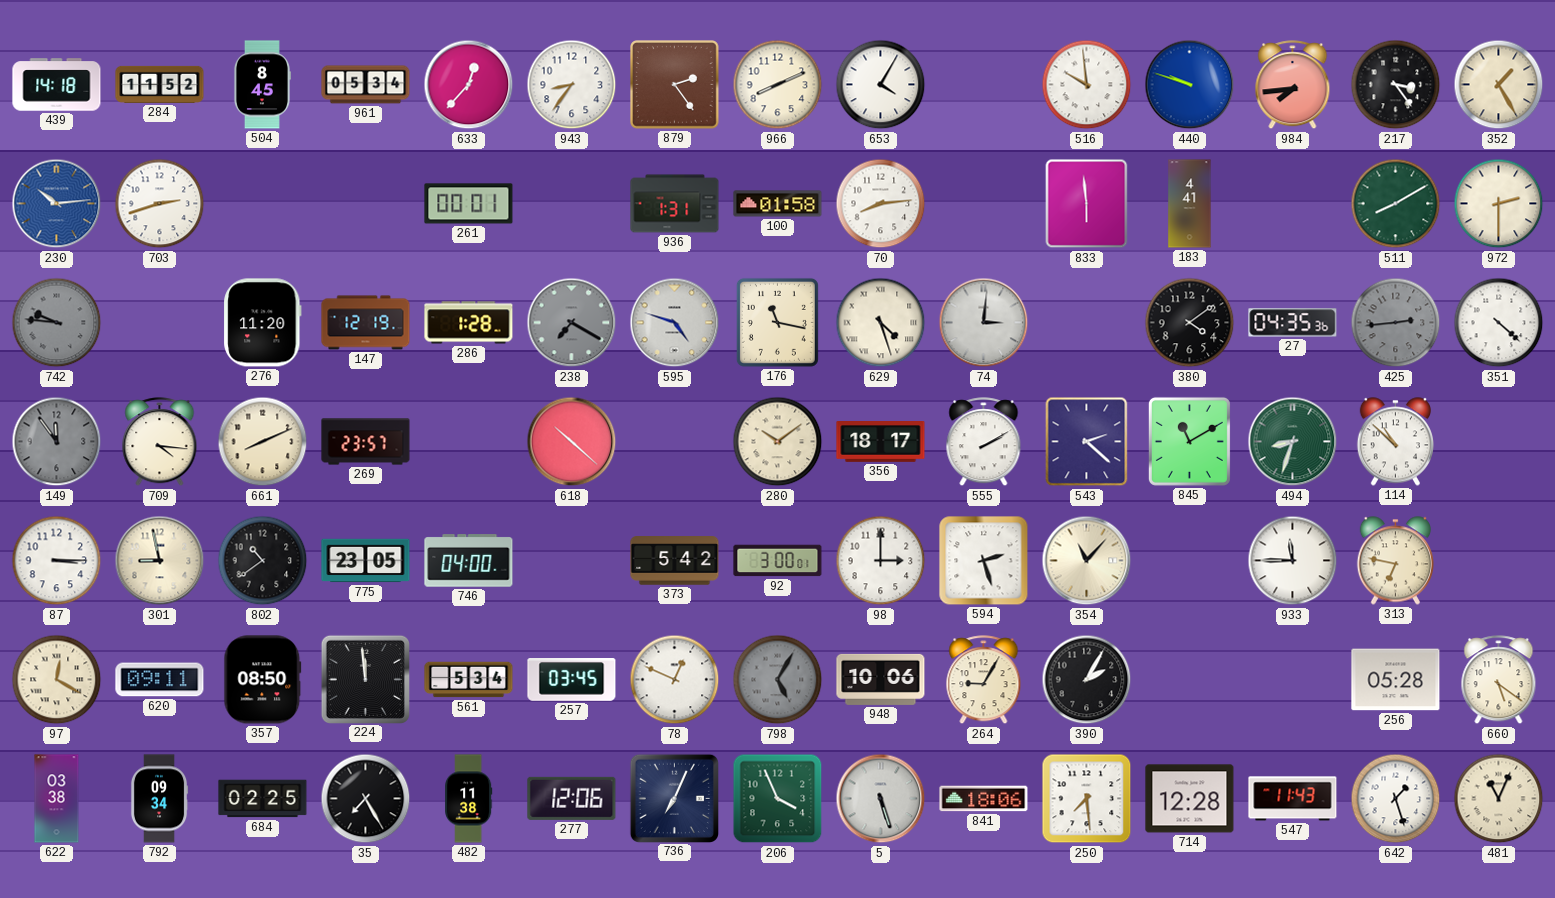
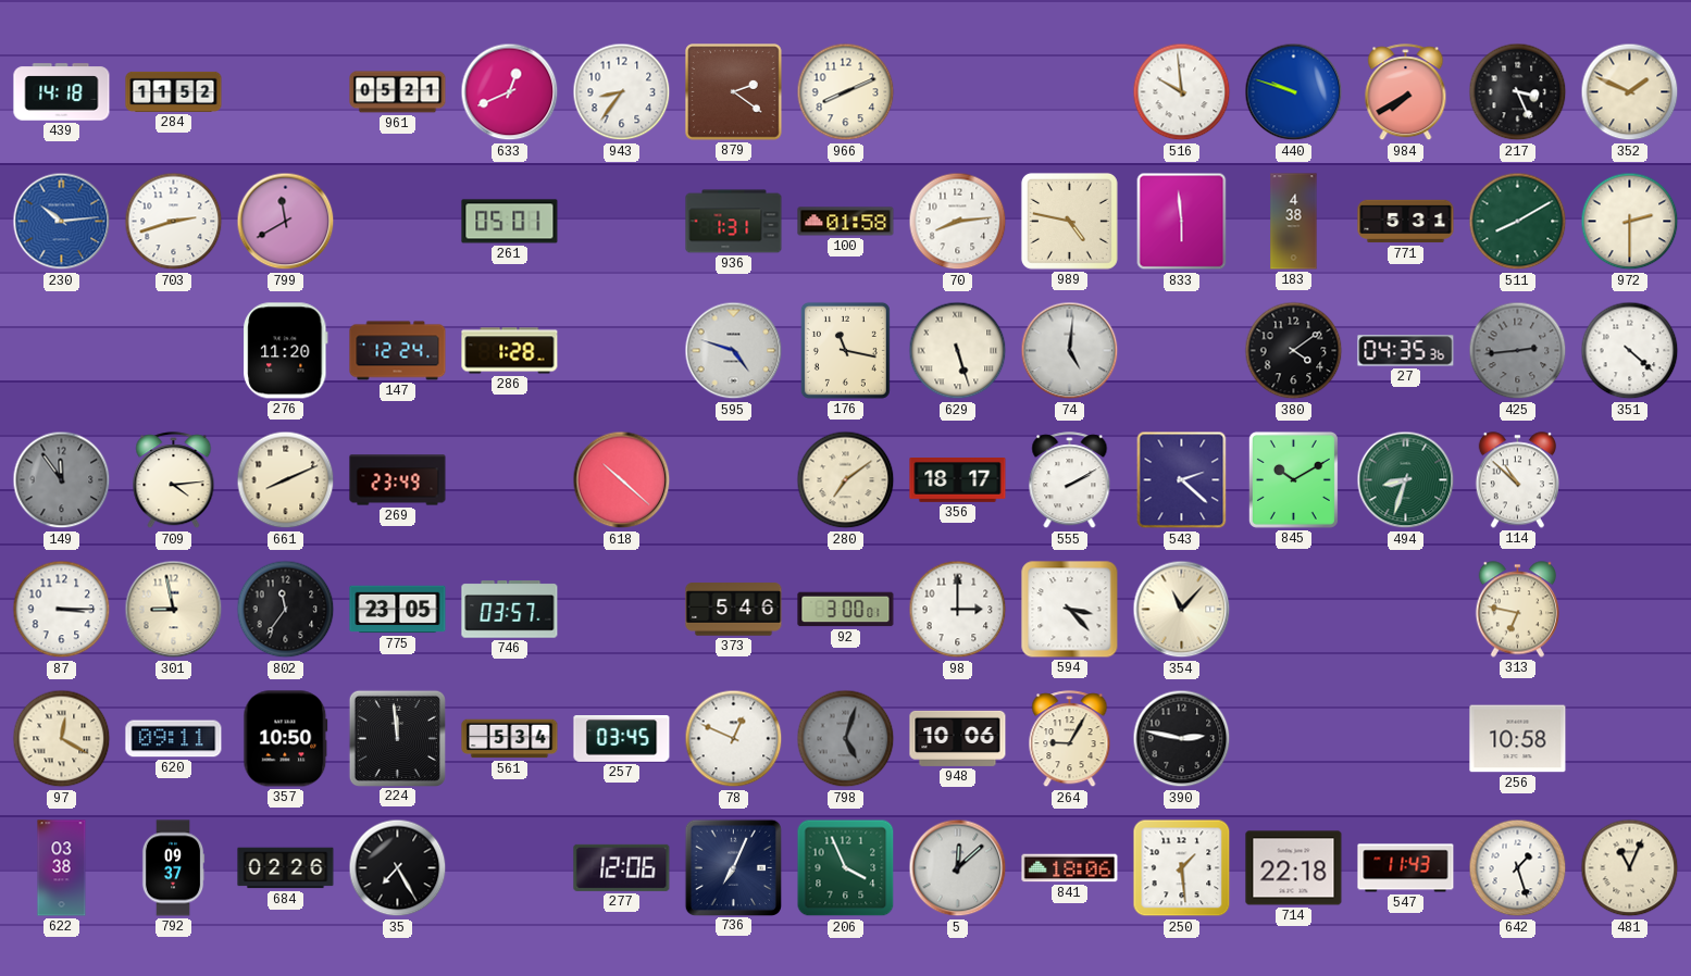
504: 8:45 -> none (261, 85)
961: 05:34 -> 05:21 (398, 92)
633: 12:37 -> 12:41 (510, 92)
879: 2:24 -> 2:21 (734, 92)
653: 4:05 -> none (881, 85)
984: 7:44 -> 7:40 (1406, 92)
217: 3:24 -> 3:26 (1518, 92)
352: 1:25 -> 1:49 (1630, 92)
799: none -> 11:40 (286, 222)
261: 00:01 -> 05:01 (510, 222)
989: none -> 4:47 (1069, 221)
183: 4:41 -> 4:38 (1294, 222)
771: none -> 5:31 (1406, 222)
742: 9:46 -> none (57, 323)
147: 12:19 -> 12:24 (398, 351)
238: 7:20 -> none (572, 323)
629: 4:27 -> 5:27 (958, 351)
74: 3:01 -> 5:01 (1070, 351)
709: 4:16 -> 4:14 (174, 480)
269: 23:57 -> 23:49 (398, 480)
280: 10:09 -> 7:09 (846, 480)
845: 11:10 -> 10:10 (1293, 479)
802: 10:39 -> 11:36 (286, 610)
746: 04:00 -> 03:57 (510, 610)
373: 5:42 -> 5:46 (734, 610)
594: 2:27 -> 3:23 (1070, 610)
933: 11:45 -> none (1293, 561)
357: 08:50 -> 10:50 (286, 739)
798: 5:05 -> 5:03 (846, 739)
390: 2:05 -> 2:47 (1182, 739)
256: 05:28 -> 10:58 (1518, 739)
660: 5:21 -> none (1499, 680)
792: 09:34 -> 09:37 (173, 868)
684: 02:25 -> 02:26 (286, 868)
482: 11:38 -> none (469, 799)
5: 5:27 -> 12:08 (958, 868)
250: 7:29 -> 1:29 (1182, 868)
714: 12:28 -> 22:18 (1294, 868)
